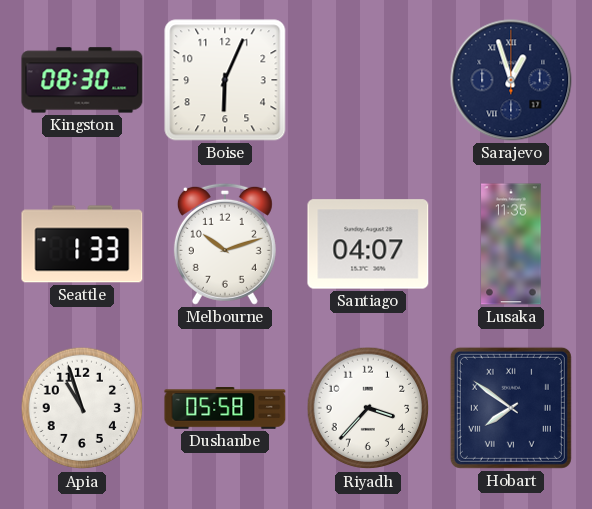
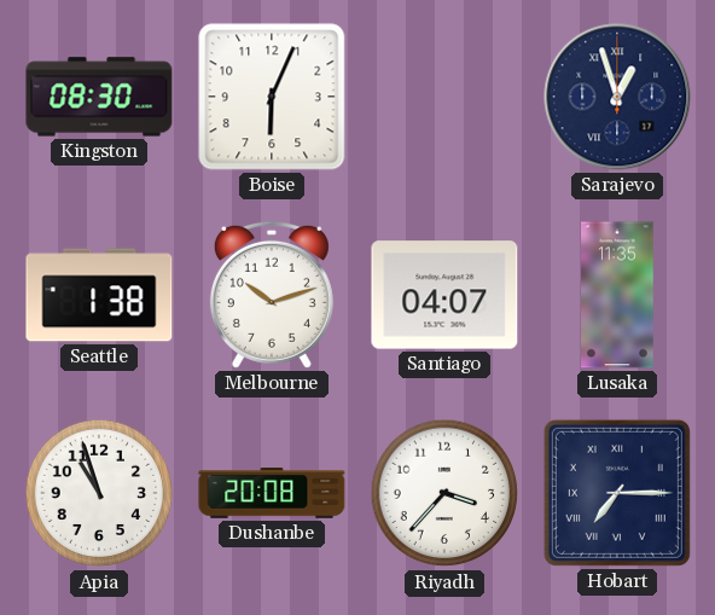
Seattle: 1:33 -> 1:38 (99, 295)
Dushanbe: 05:58 -> 20:08 (272, 494)
Hobart: 7:51 -> 7:15 (617, 493)
